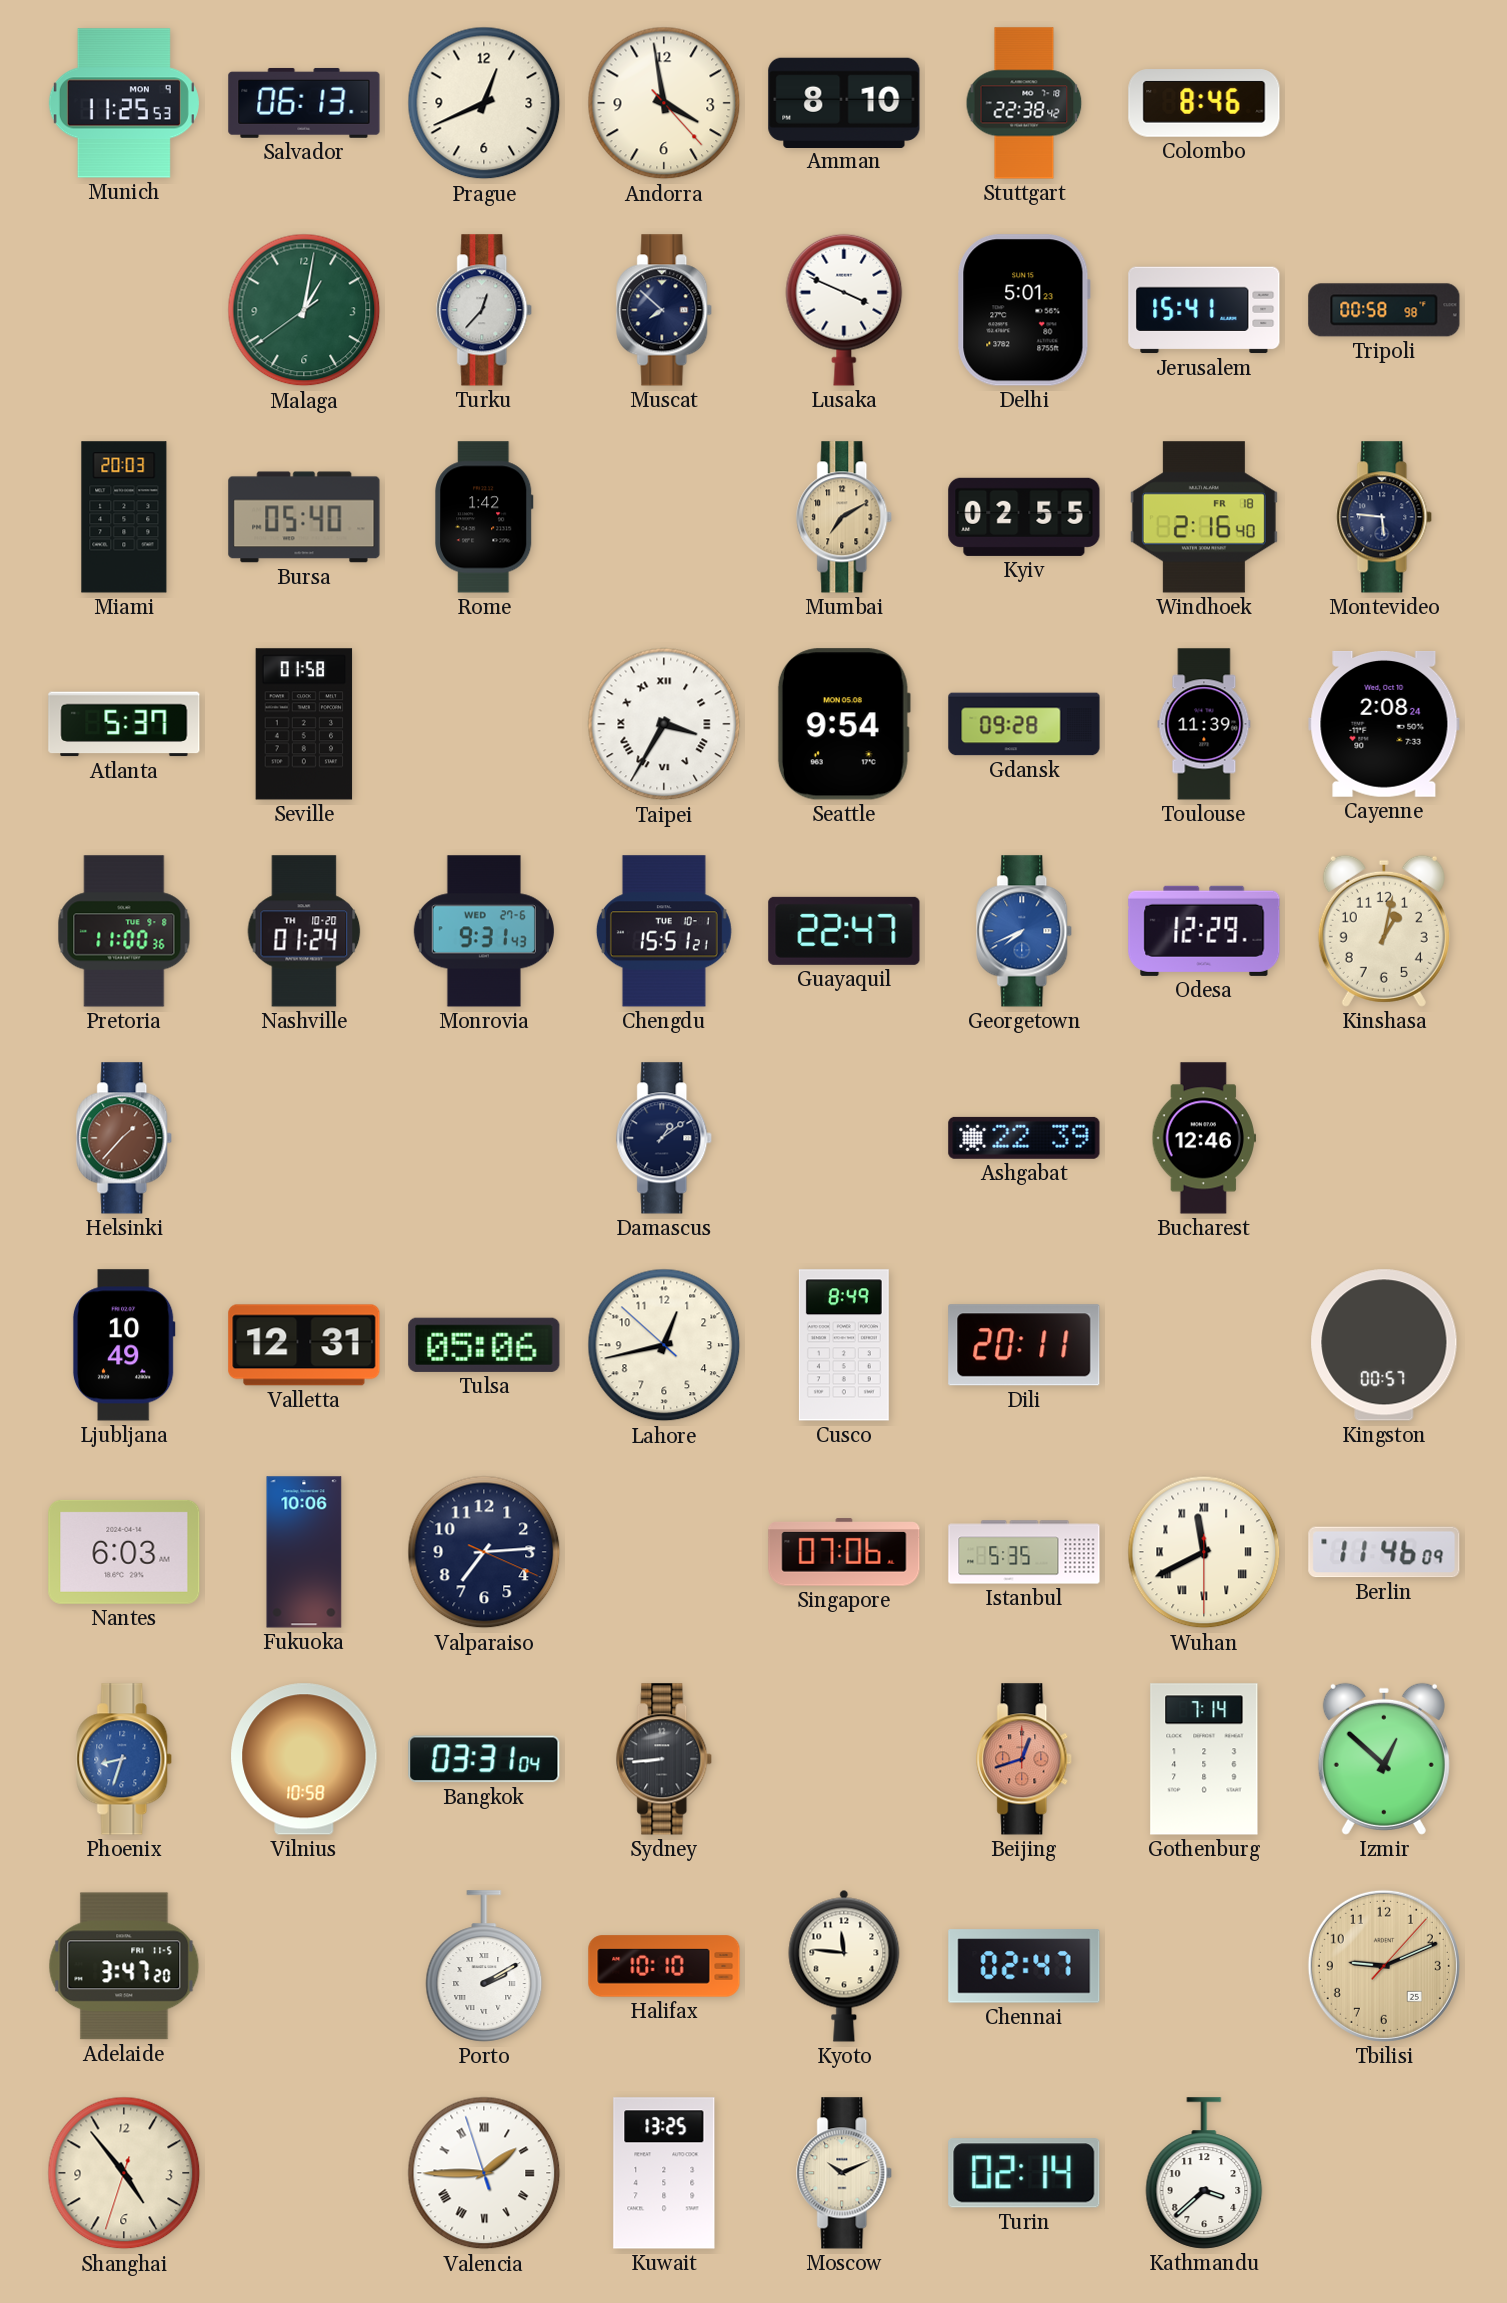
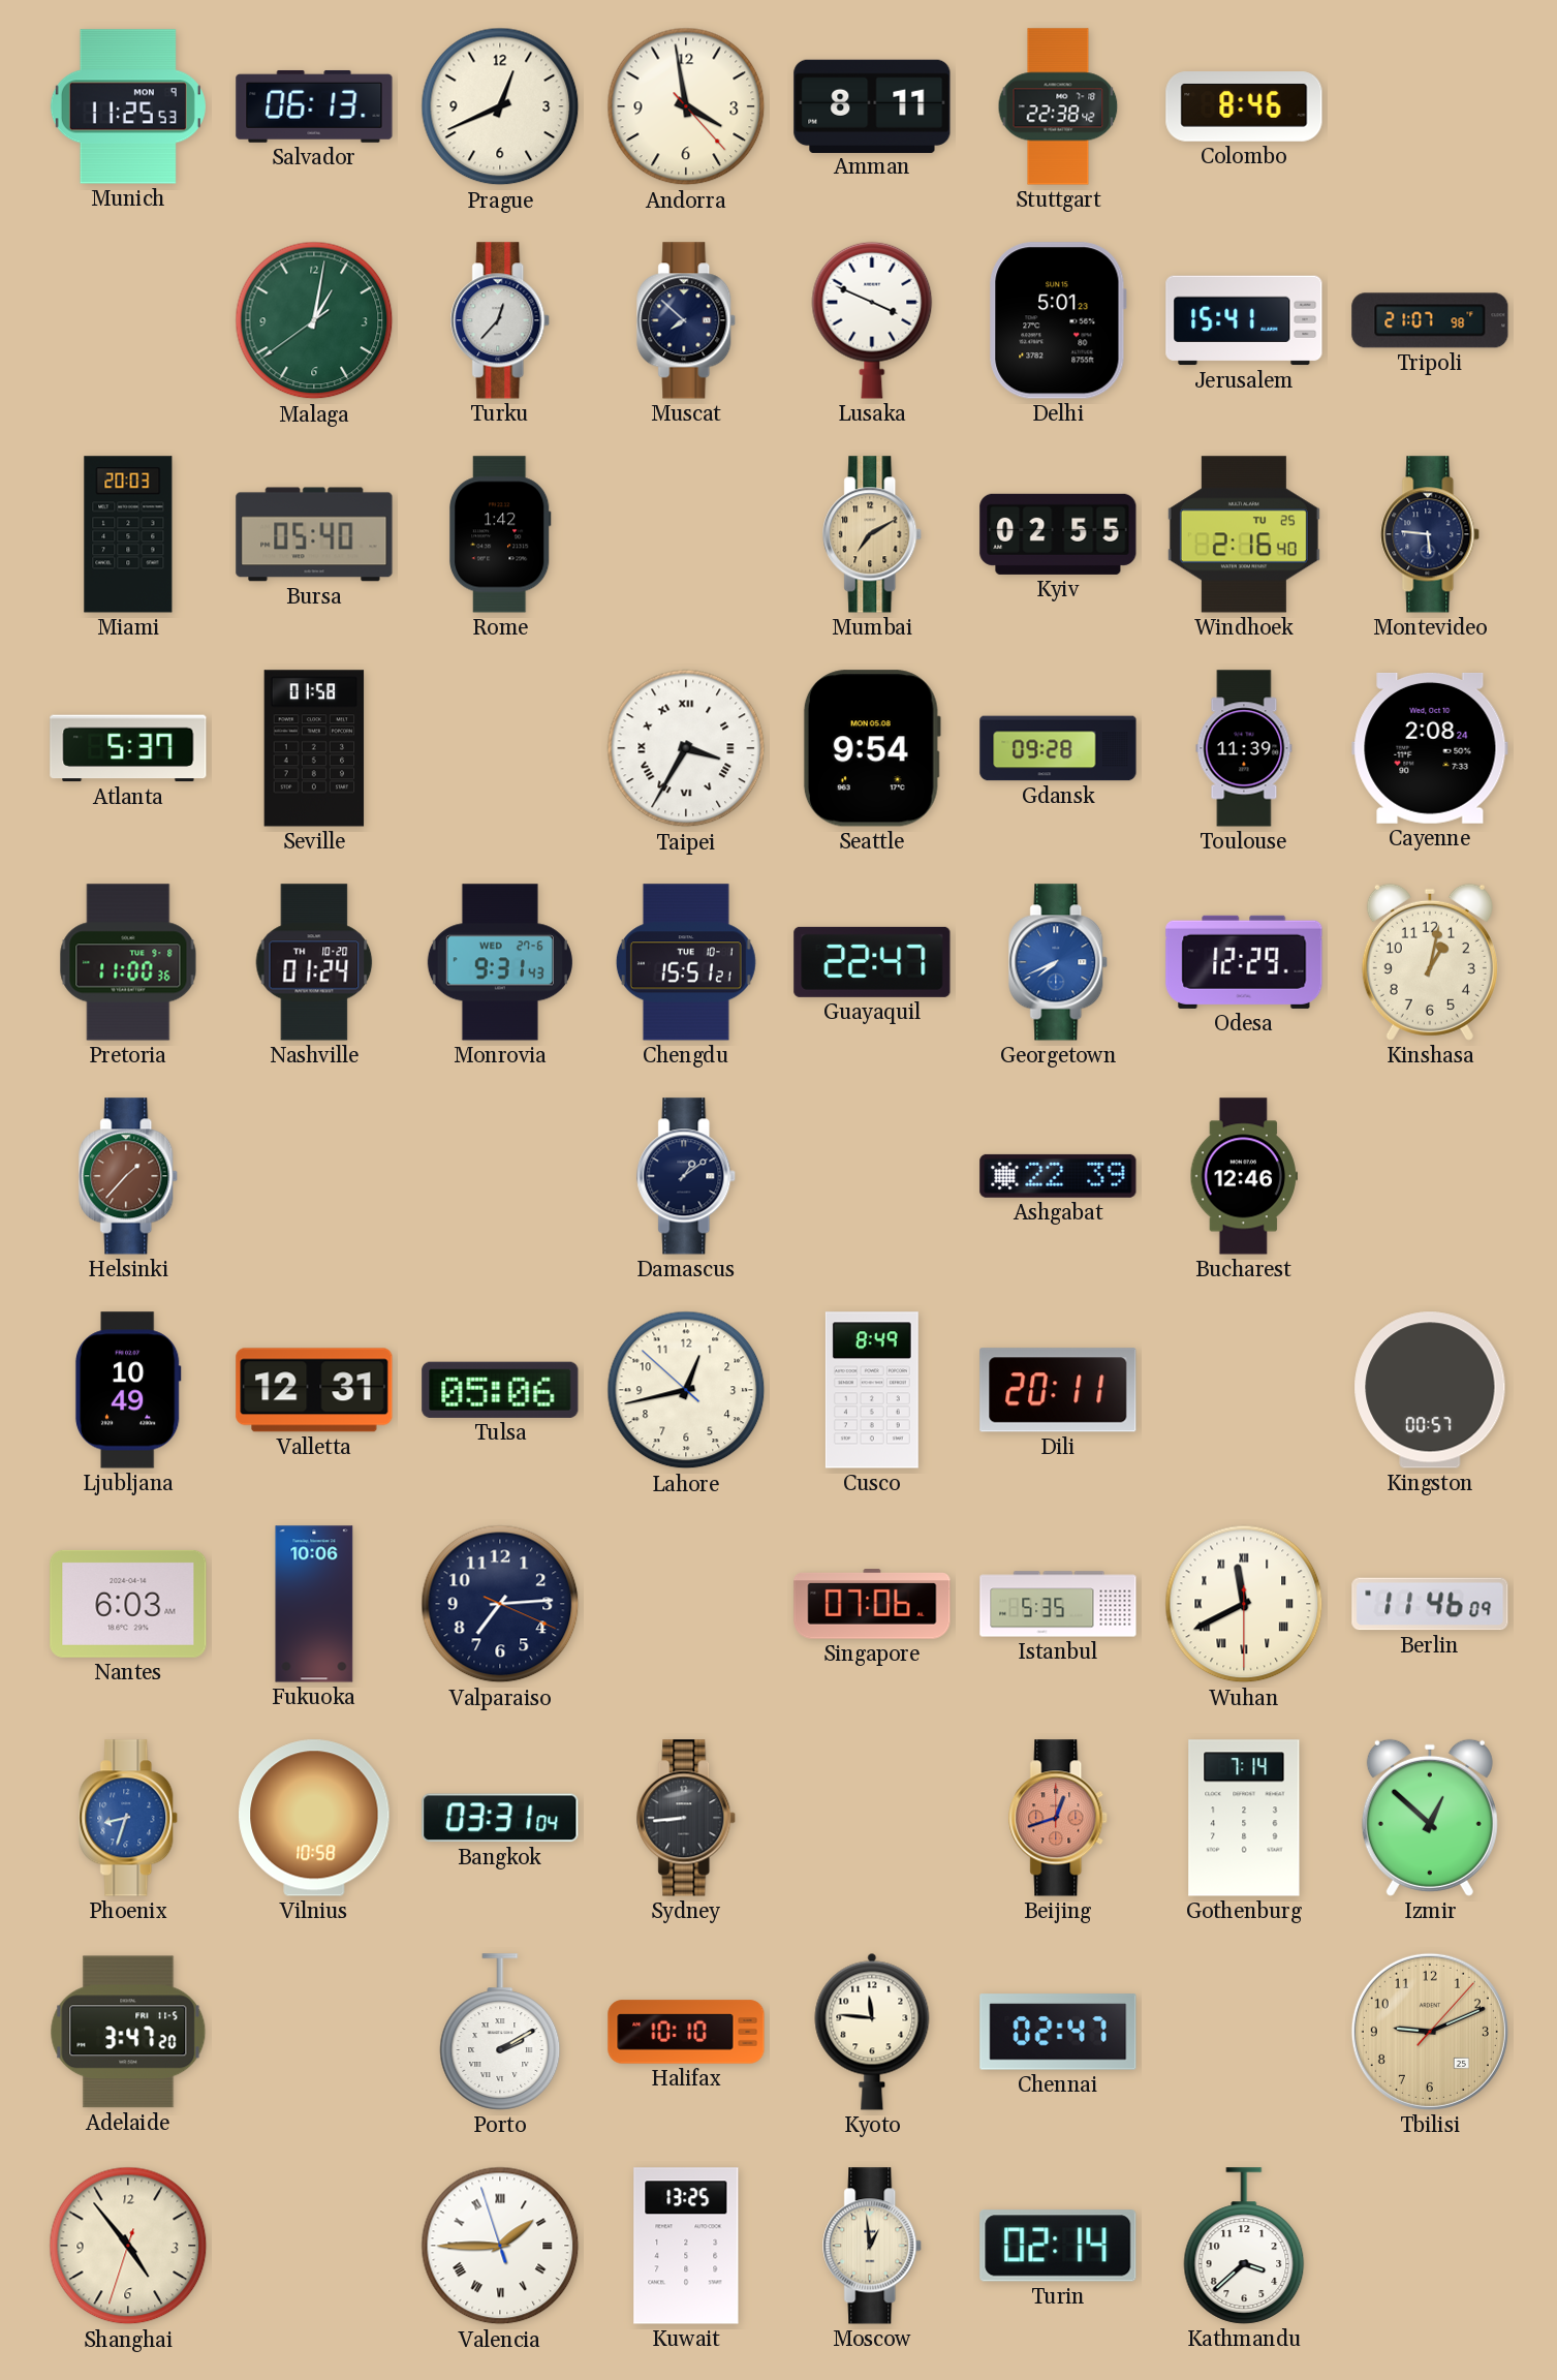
Amman: 8:10 -> 8:11 (872, 105)
Tripoli: 00:58 -> 21:07 (1430, 320)
Windhoek date: FR 18 -> TU 25 (1244, 534)
Moscow: 10:11 -> 12:59 (873, 2246)
